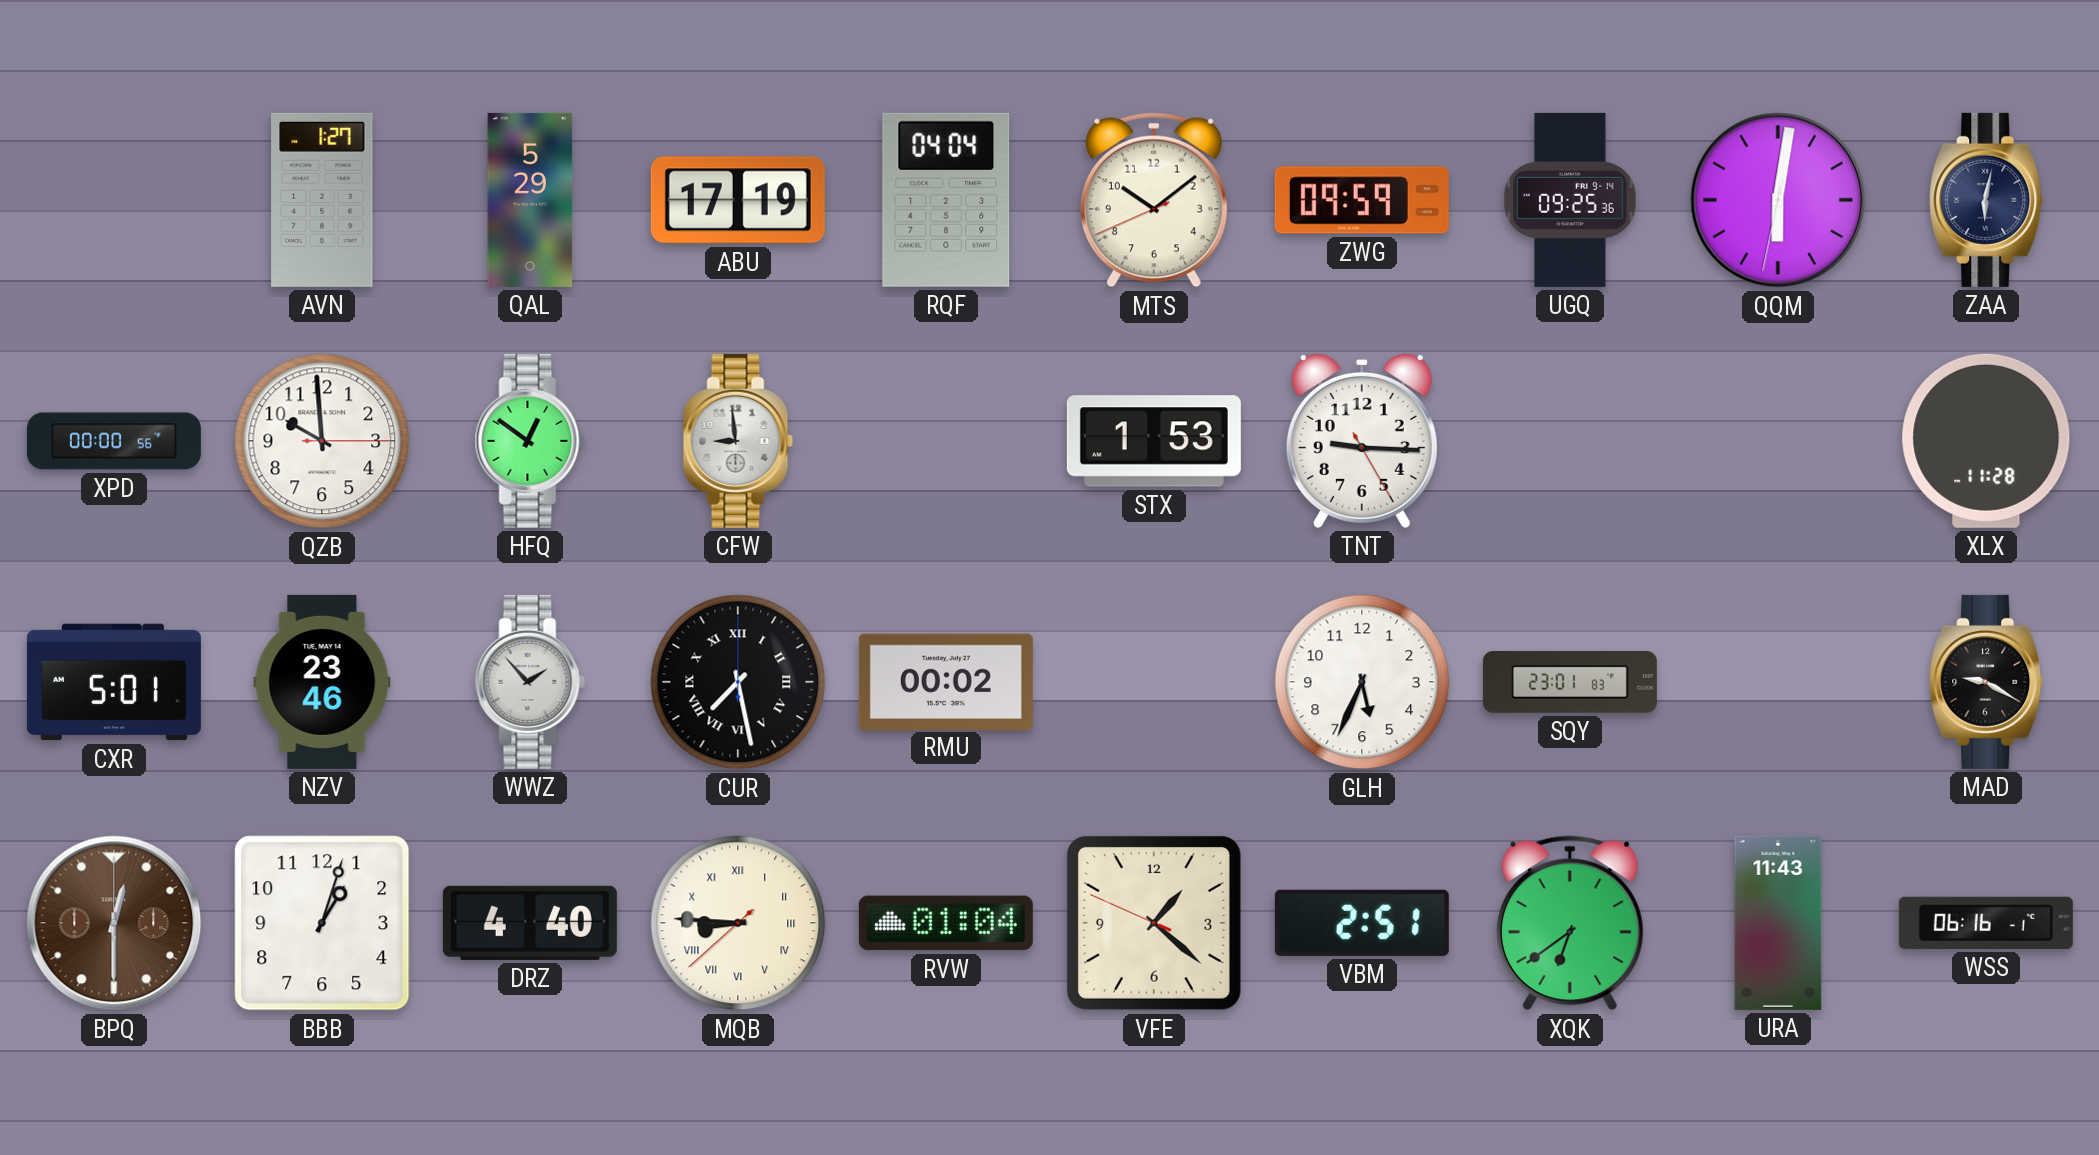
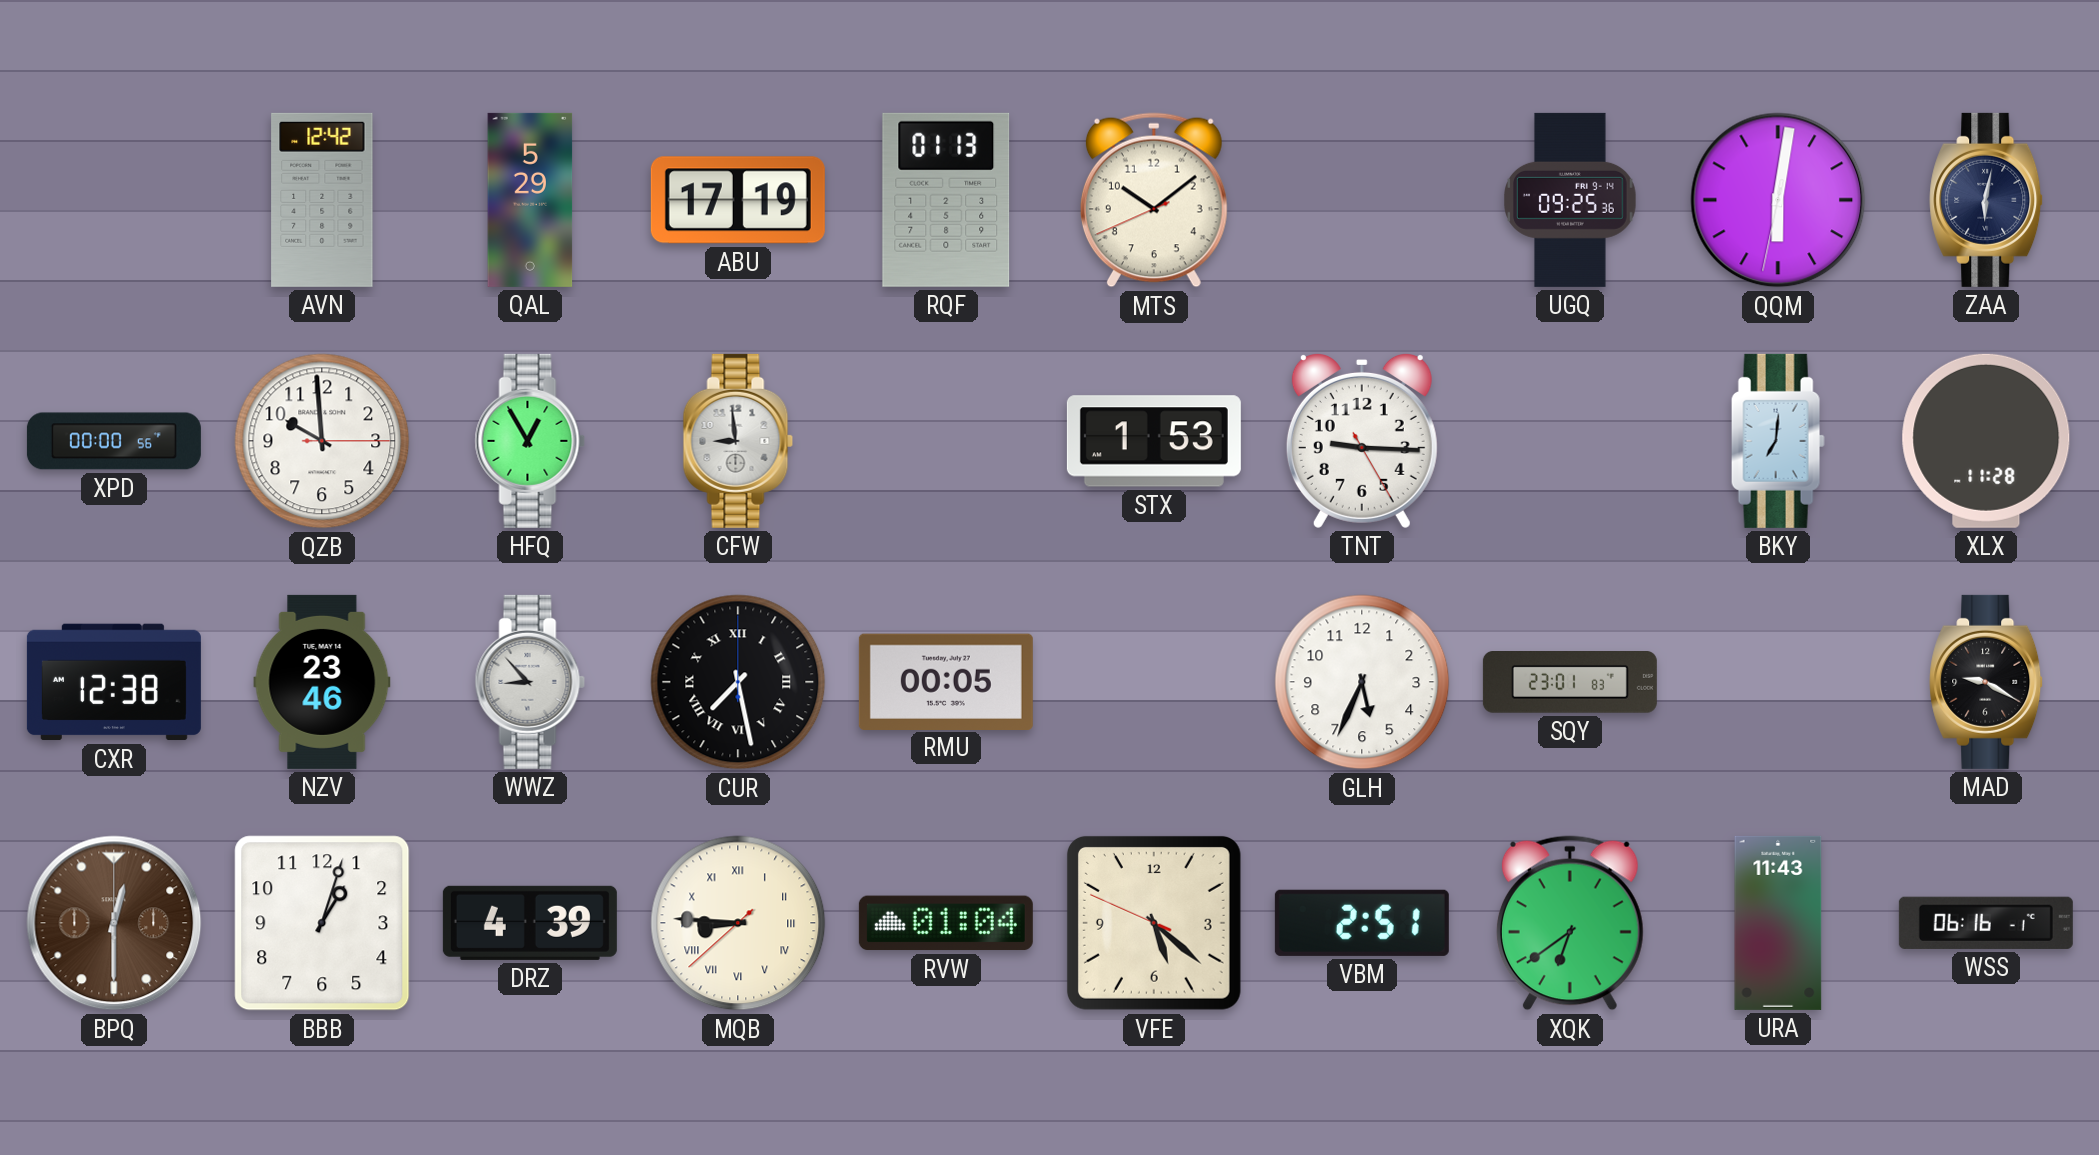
AVN: 1:27 -> 12:42 (322, 200)
RQF: 04:04 -> 01:13 (946, 200)
ZWG: 09:59 -> none (1362, 200)
HFQ: 12:51 -> 12:55 (530, 441)
BKY: none -> 7:01 (1778, 441)
CXR: 5:01 -> 12:38 (114, 682)
WWZ: 1:53 -> 8:53 (530, 682)
RMU: 00:02 -> 00:05 (946, 681)
DRZ: 4:40 -> 4:39 (530, 923)
VFE: 1:21 -> 5:21 (1154, 923)
